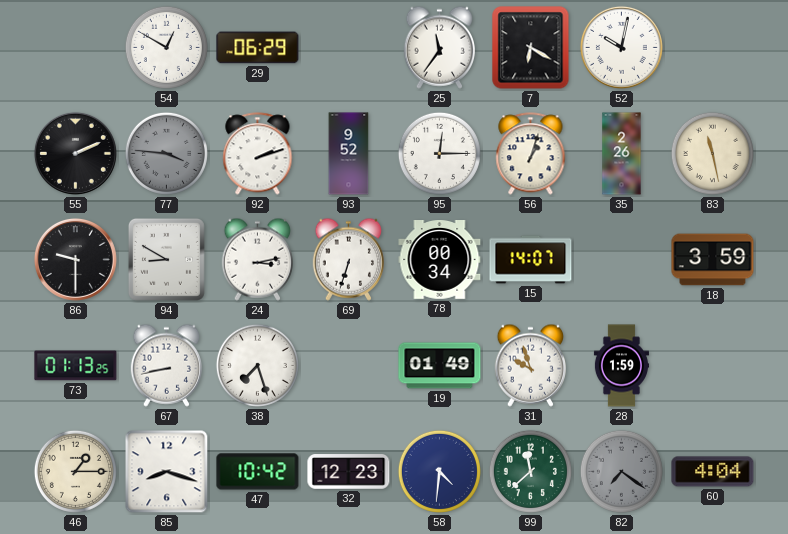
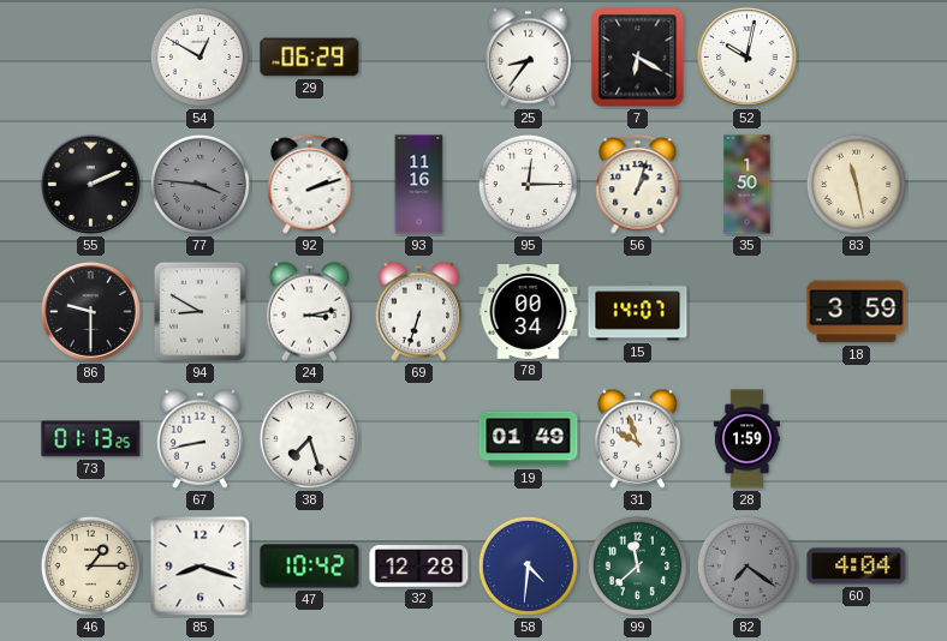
25: 11:36 -> 8:36 (528, 56)
93: 9:52 -> 11:16 (419, 185)
35: 2:26 -> 1:50 (748, 185)
32: 12:23 -> 12:28 (419, 567)
